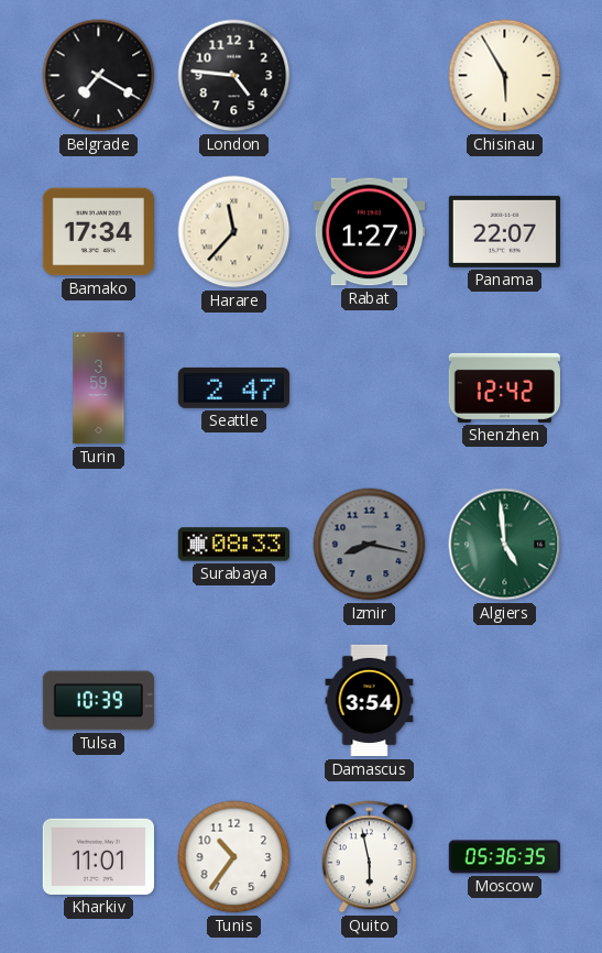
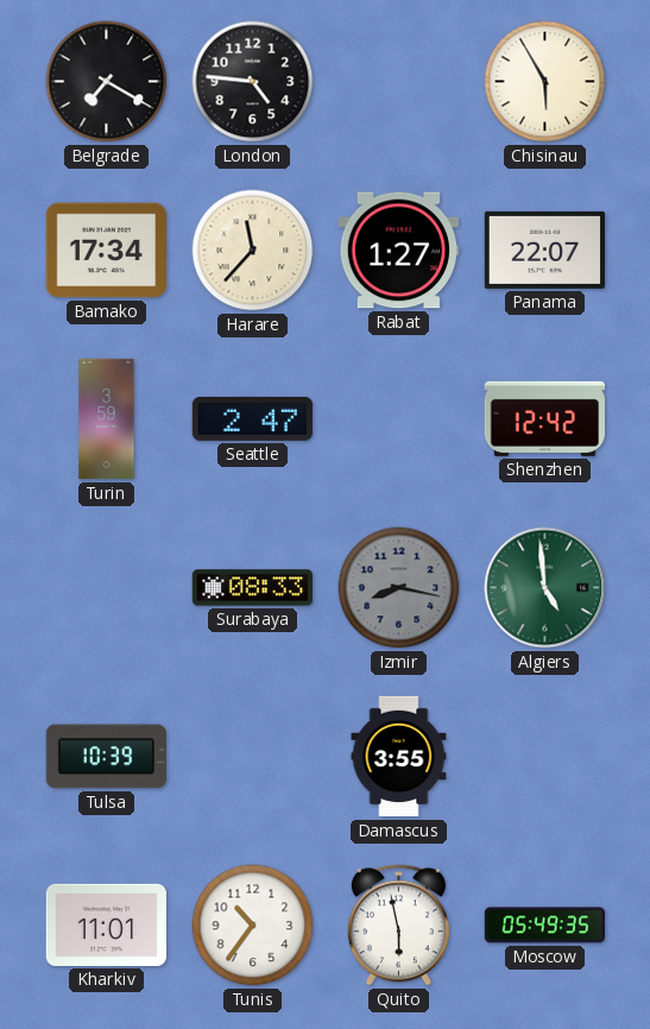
Damascus: 3:54 -> 3:55 (399, 757)
Moscow: 05:36 -> 05:49 (544, 926)
